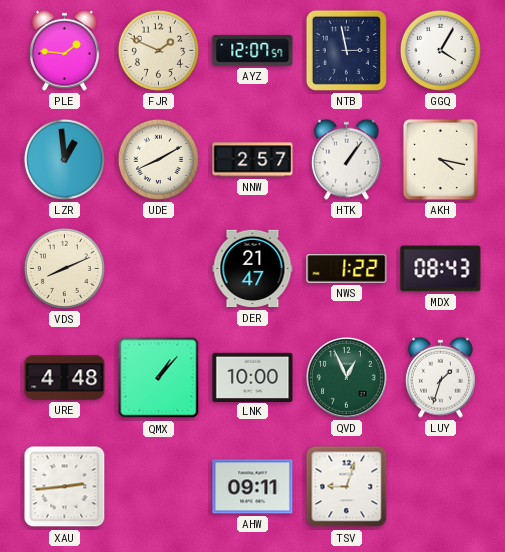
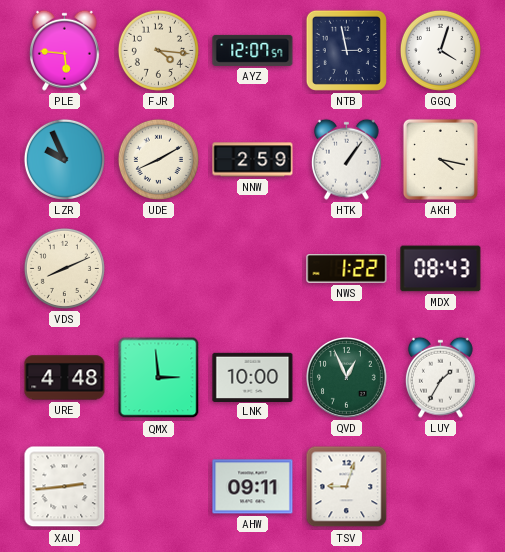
PLE: 1:46 -> 5:46 (64, 50)
FJR: 1:49 -> 4:16 (158, 50)
GGQ: 4:05 -> 4:03 (440, 50)
LZR: 12:59 -> 9:56 (64, 159)
NNW: 2:57 -> 2:59 (253, 160)
DER: 21:47 -> none (253, 269)
QMX: 1:07 -> 2:59 (159, 378)
LUY: 1:33 -> 1:35 (440, 377)
